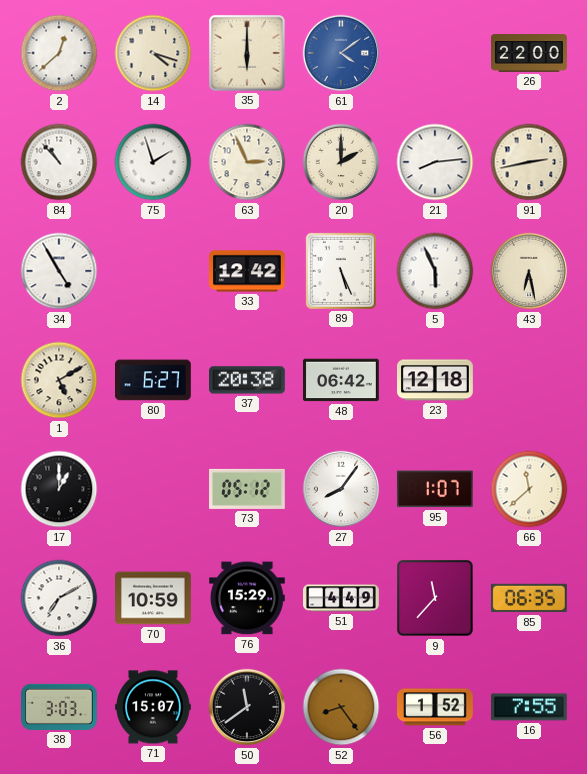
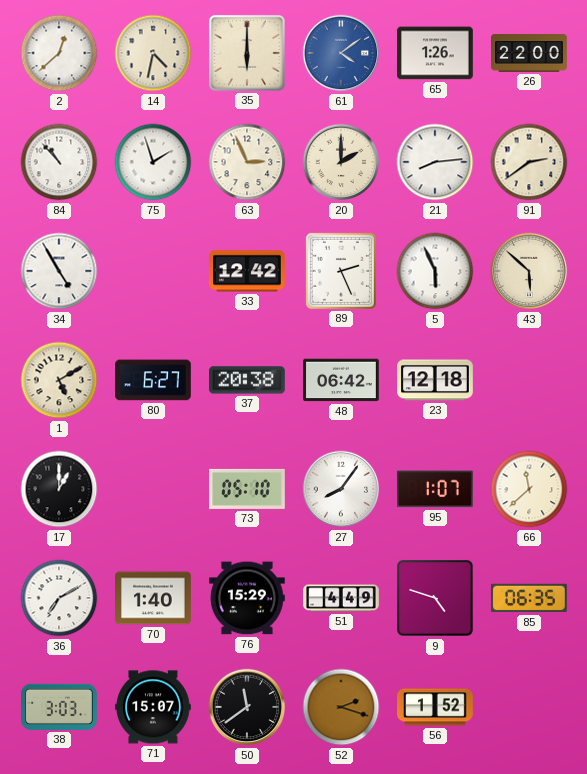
14: 4:18 -> 4:32 (153, 53)
65: none -> 1:26 (436, 53)
91: 2:43 -> 2:39 (529, 162)
89: 5:26 -> 2:26 (341, 271)
43: 6:28 -> 5:52 (529, 271)
73: 05:12 -> 05:10 (248, 489)
70: 10:59 -> 1:40 (154, 598)
9: 11:37 -> 4:48 (435, 598)
52: 8:24 -> 2:18 (341, 707)
16: 7:55 -> none (530, 707)
